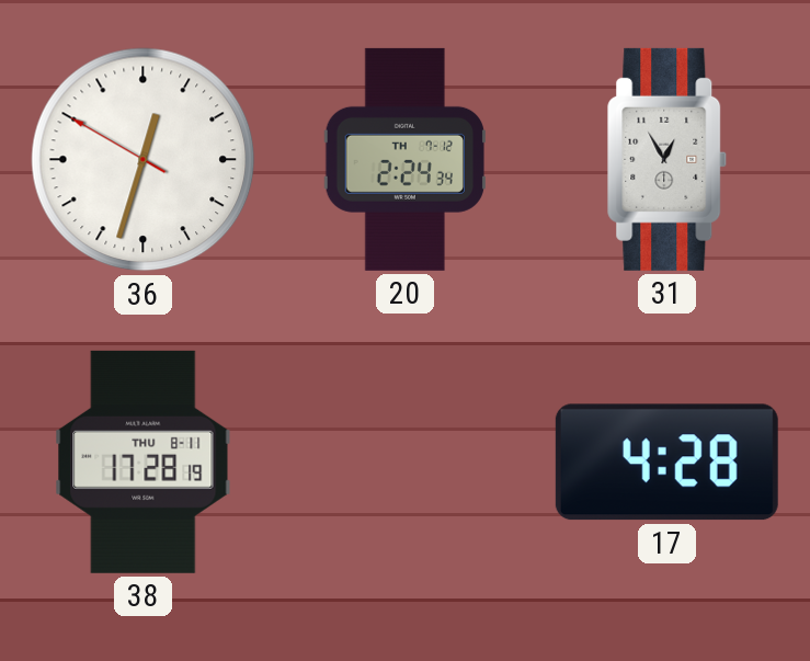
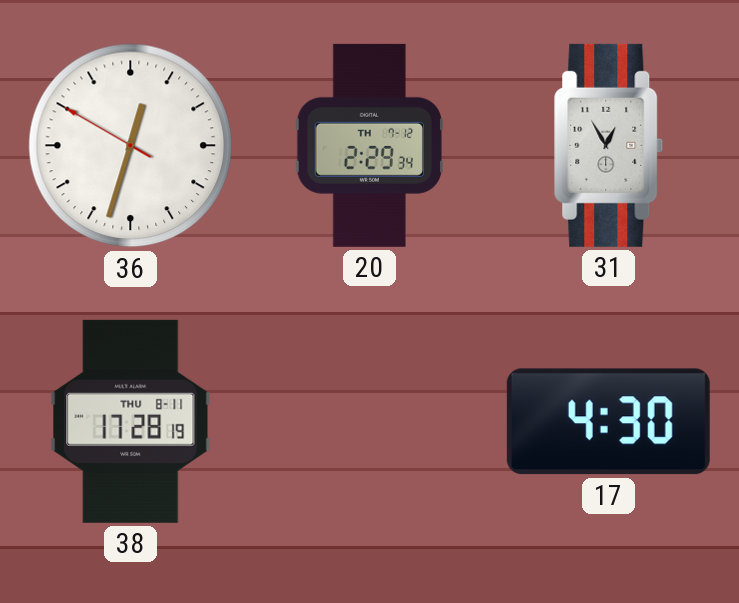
20: 2:24 -> 2:29 (369, 145)
17: 4:28 -> 4:30 (608, 422)
